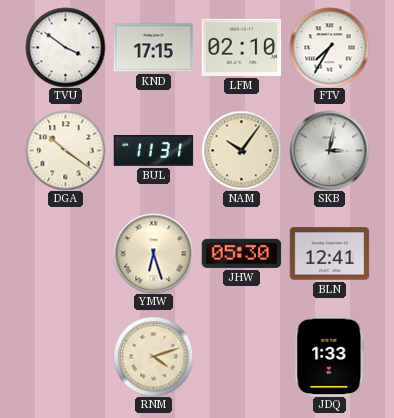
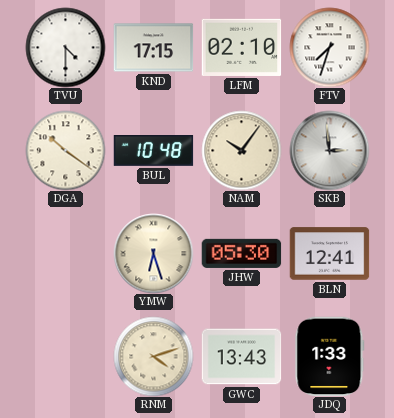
TVU: 3:51 -> 4:30 (65, 47)
FTV: 7:35 -> 7:33 (329, 47)
BUL: 11:31 -> 10:48 (153, 151)
SKB: 3:02 -> 2:59 (329, 150)
GWC: none -> 13:43 (241, 357)
